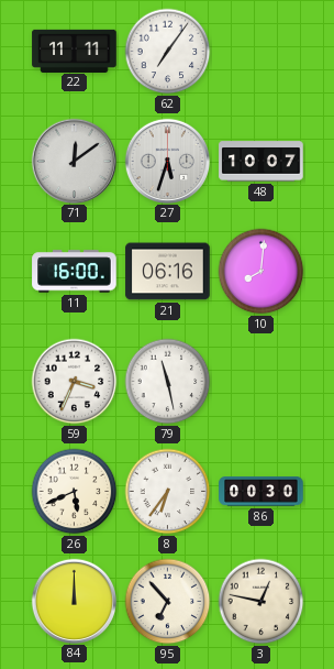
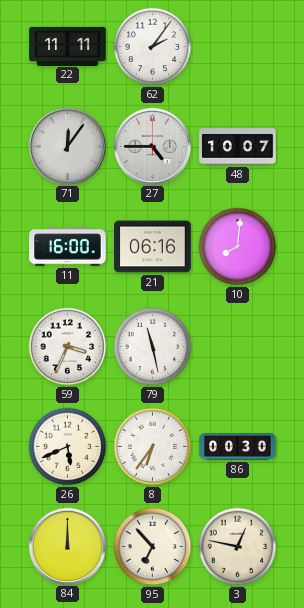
62: 7:06 -> 2:06 (153, 47)
71: 12:09 -> 12:06 (67, 146)
27: 5:33 -> 4:45 (152, 146)
